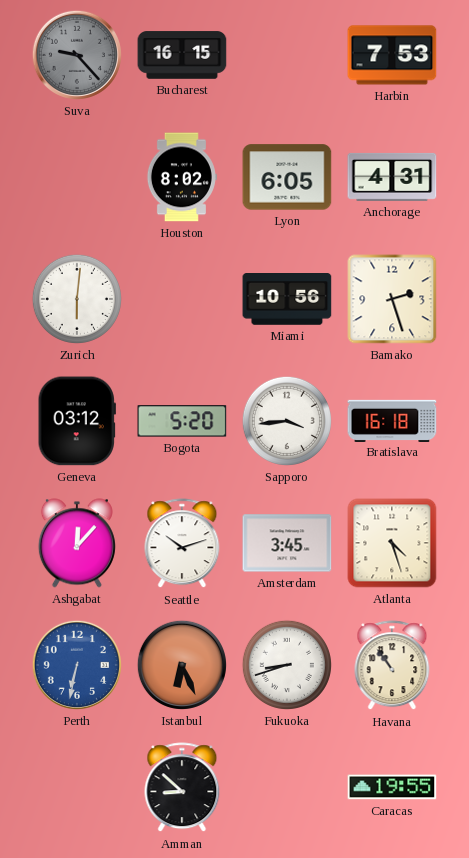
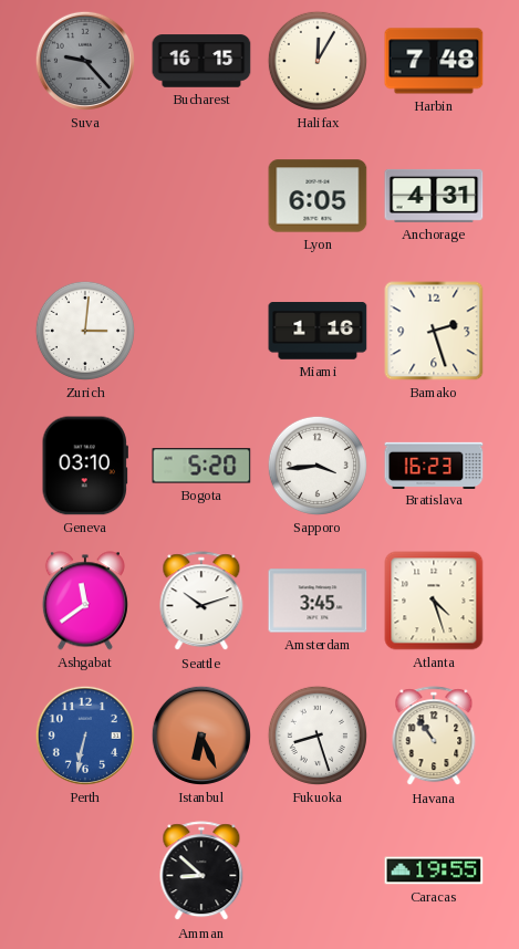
Halifax: none -> 12:05 (318, 61)
Harbin: 7:53 -> 7:48 (434, 61)
Houston: 8:02 -> none (181, 177)
Zurich: 6:01 -> 3:01 (85, 331)
Miami: 10:56 -> 1:16 (318, 332)
Geneva: 03:12 -> 03:10 (85, 466)
Bratislava: 16:18 -> 16:23 (434, 465)
Ashgabat: 12:07 -> 11:39 (85, 601)
Fukuoka: 8:42 -> 8:27 (318, 736)
